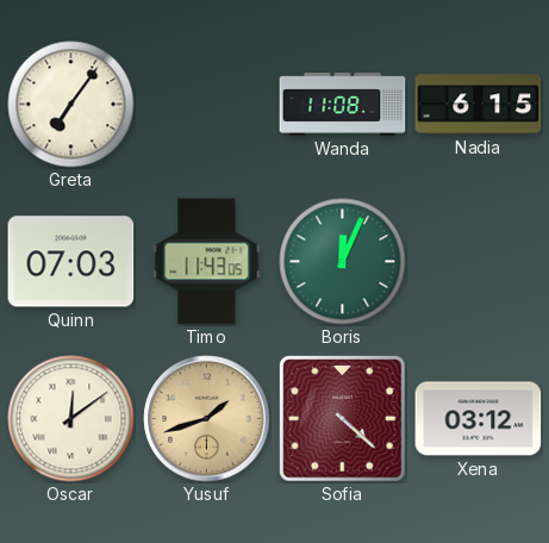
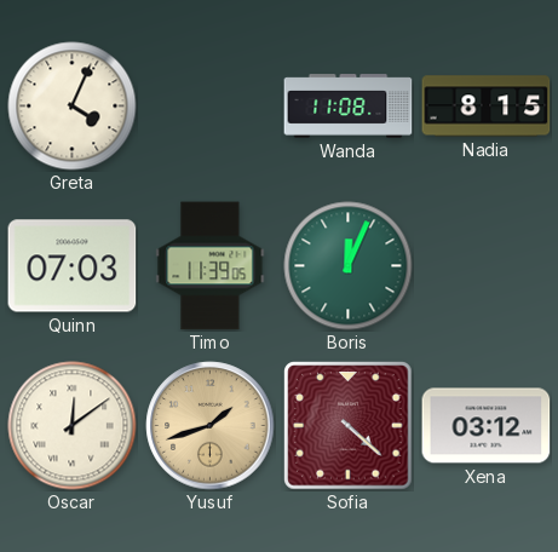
Greta: 7:06 -> 4:04 (73, 107)
Nadia: 6:15 -> 8:15 (487, 107)
Timo: 11:43 -> 11:39 (211, 266)
